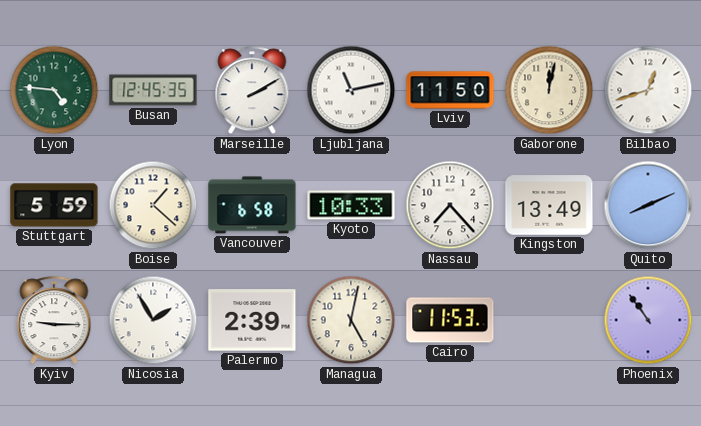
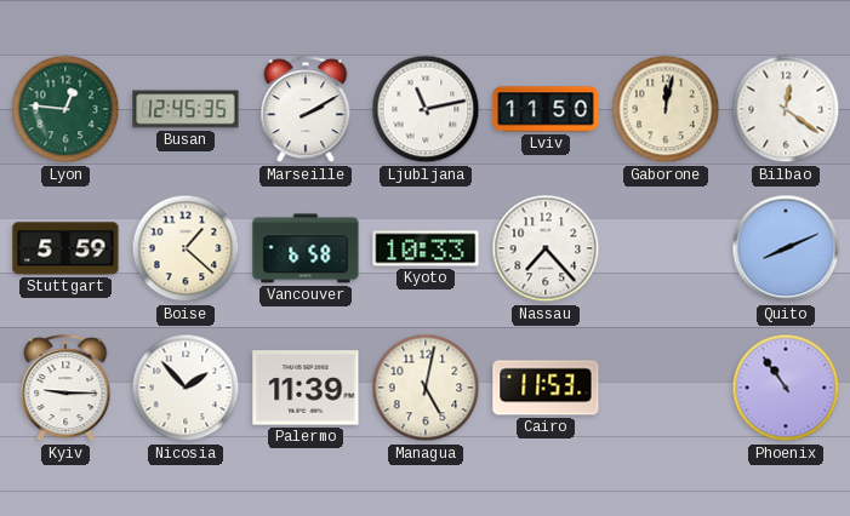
Lyon: 4:46 -> 12:46 (65, 109)
Bilbao: 12:42 -> 12:21 (786, 109)
Kingston: 13:49 -> none (549, 205)
Nicosia: 1:55 -> 1:53 (186, 388)
Palermo: 2:39 -> 11:39 (306, 388)
